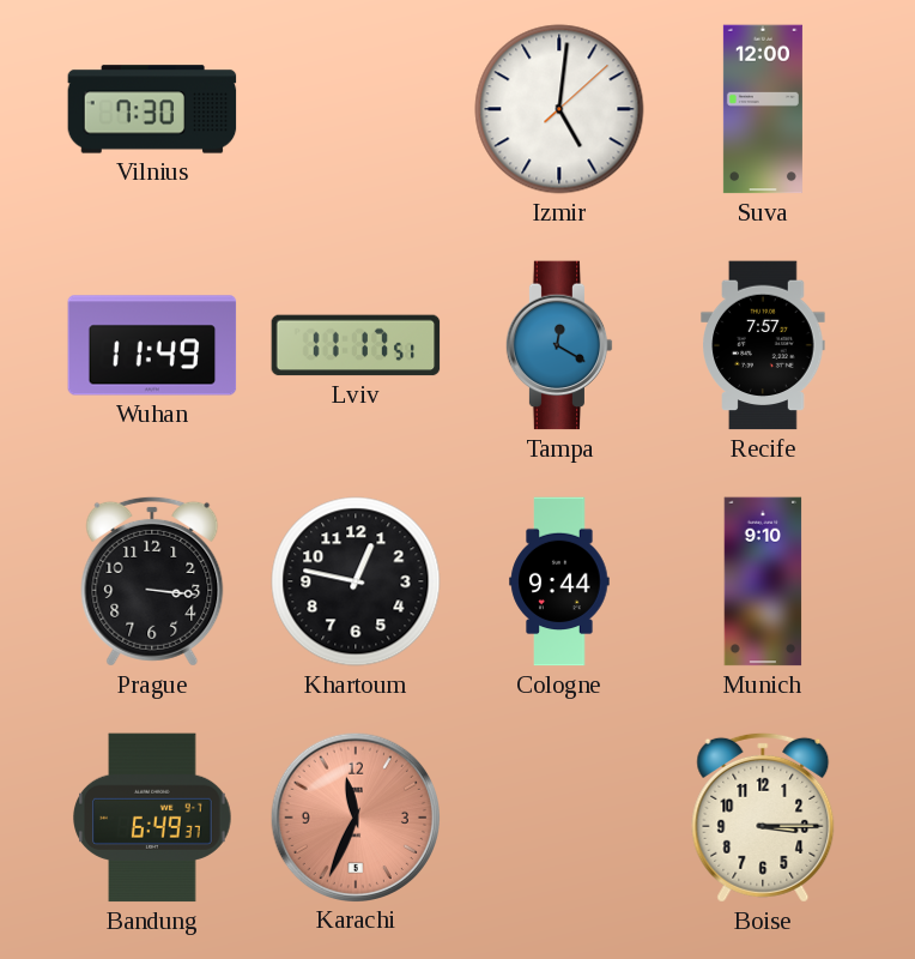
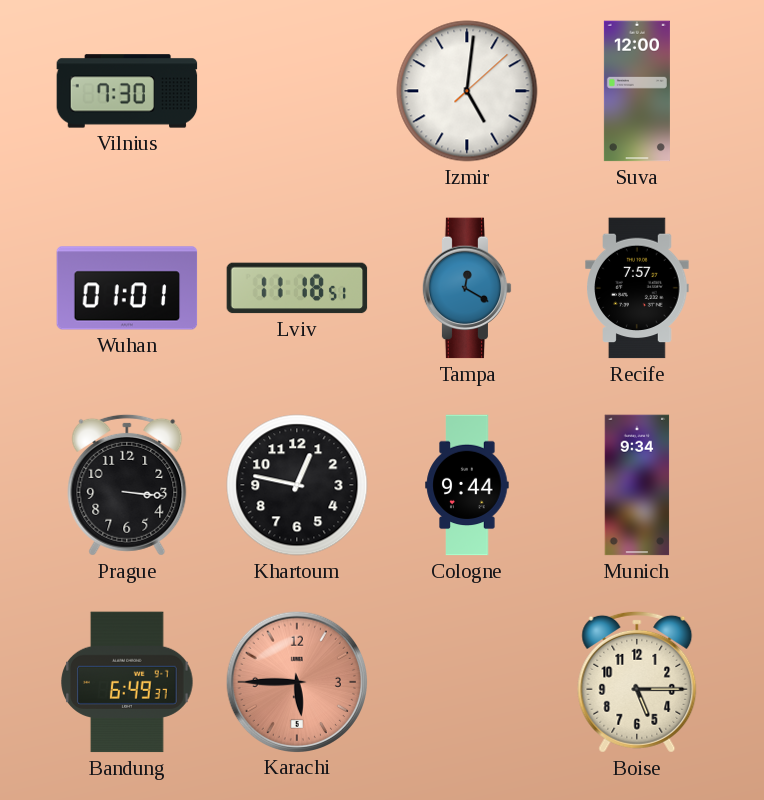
Wuhan: 11:49 -> 01:01 (127, 288)
Lviv: 11:17 -> 11:18 (297, 288)
Munich: 9:10 -> 9:34 (637, 485)
Karachi: 11:34 -> 5:45 (296, 681)
Boise: 3:15 -> 5:15 (637, 682)
